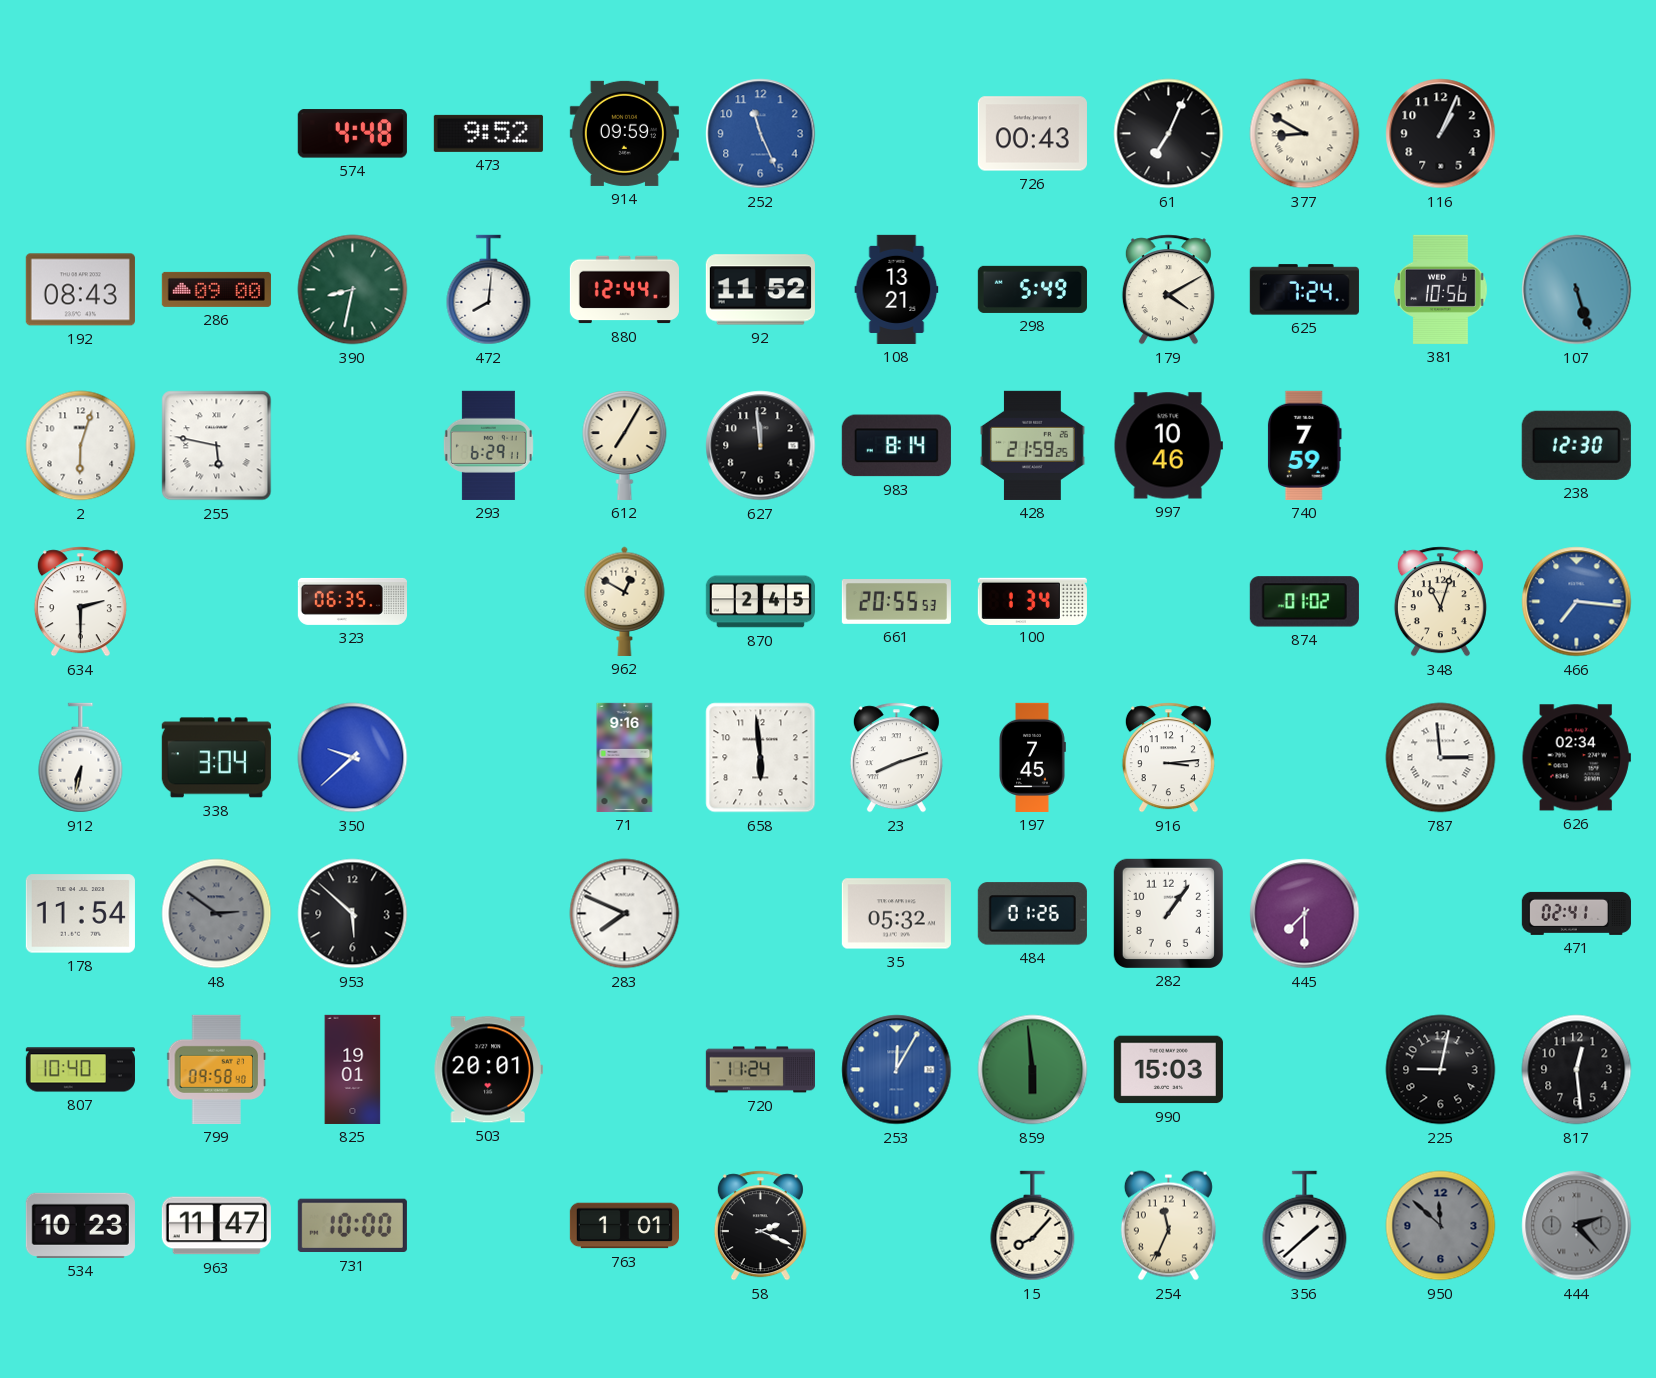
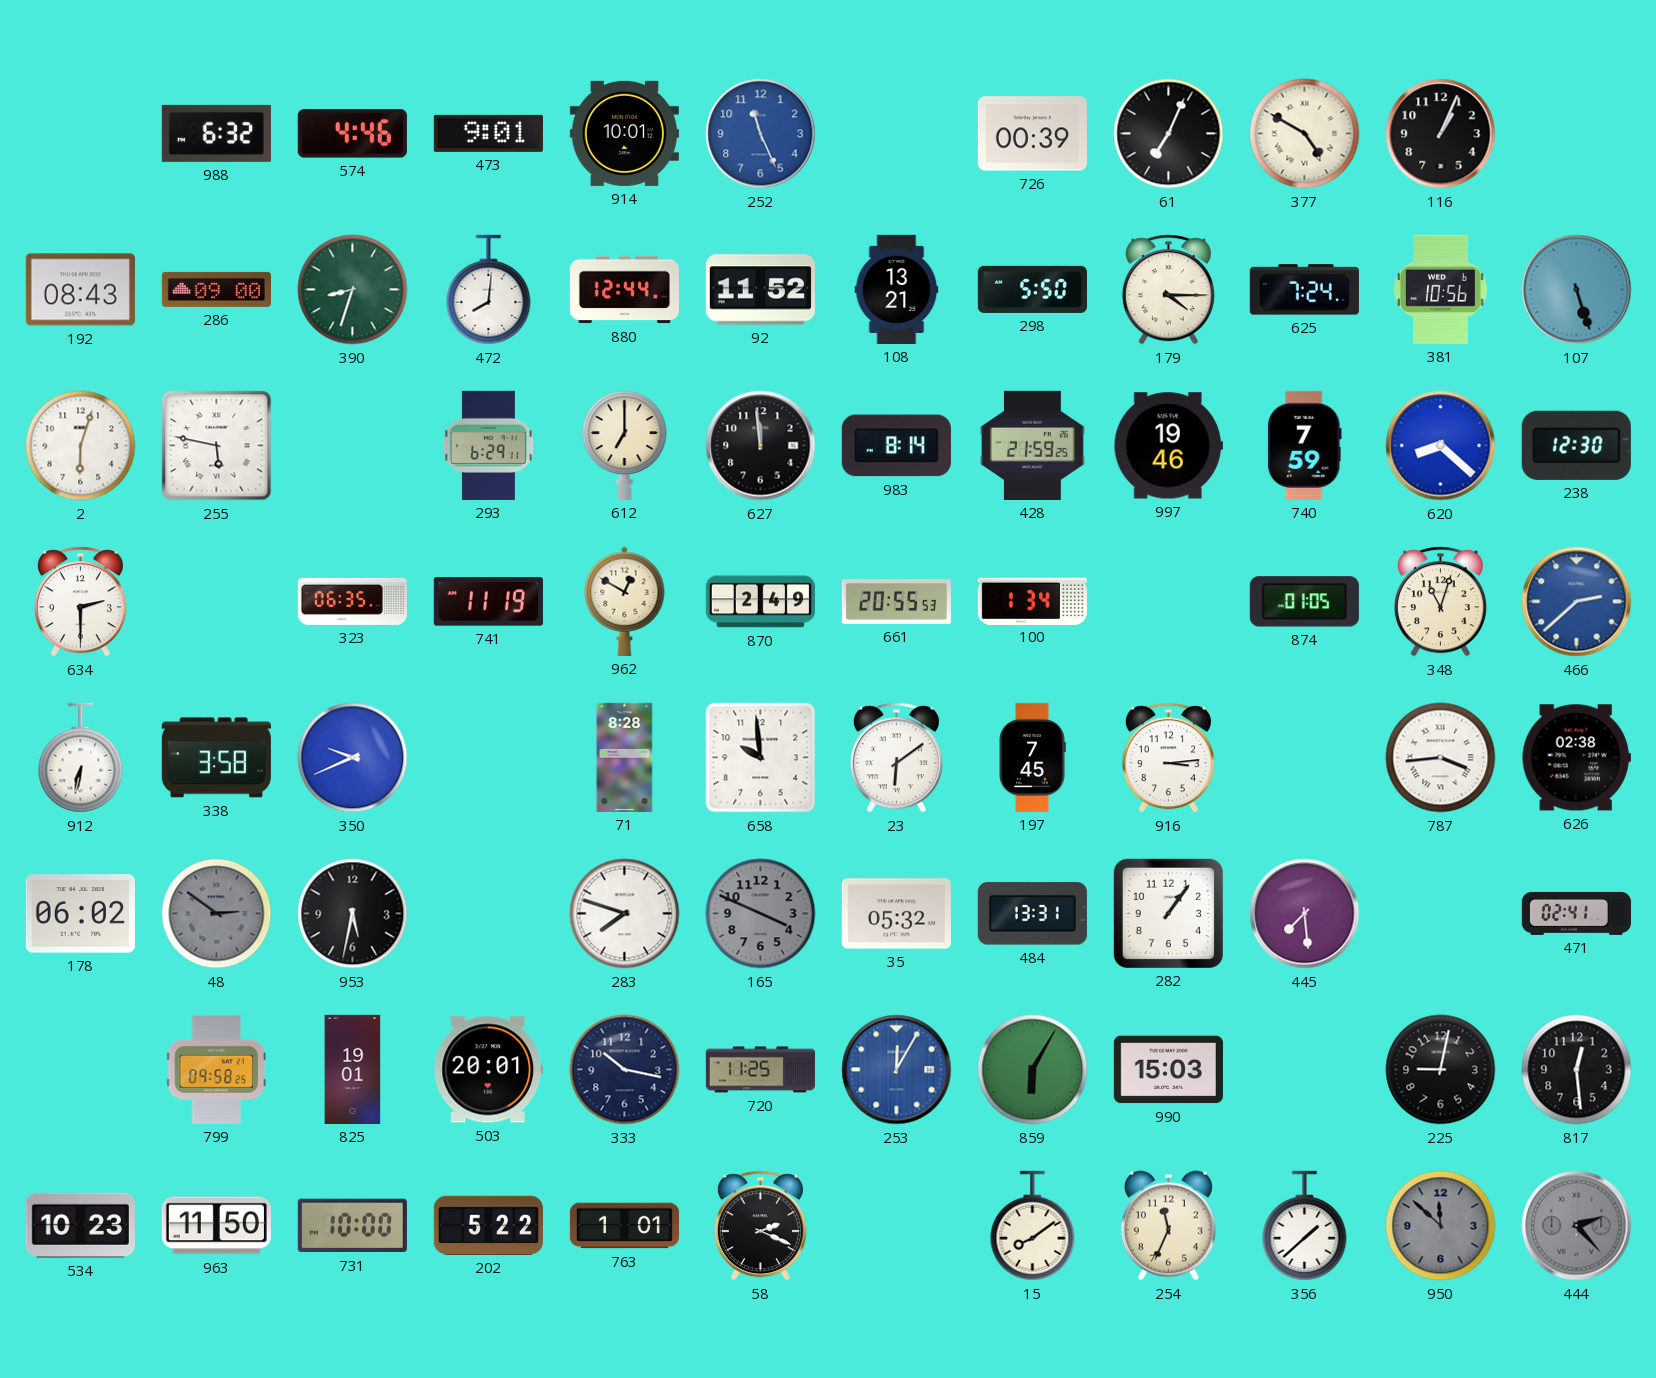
988: none -> 6:32 (216, 133)
574: 4:48 -> 4:46 (352, 134)
473: 9:52 -> 9:01 (488, 133)
914: 09:59 -> 10:01 (624, 133)
726: 00:43 -> 00:39 (1032, 134)
377: 8:50 -> 4:50 (1305, 134)
390: 8:32 -> 8:33 (353, 290)
298: 5:49 -> 5:50 (1032, 289)
179: 4:10 -> 4:15 (1168, 290)
612: 7:05 -> 7:00 (625, 445)
997: 10:46 -> 19:46 (1168, 446)
620: none -> 8:22 (1441, 446)
741: none -> 11:19 (488, 602)
870: 2:45 -> 2:49 (760, 602)
874: 01:02 -> 01:05 (1304, 602)
466: 7:16 -> 2:38 (1577, 602)
338: 3:04 -> 3:58 (216, 758)
350: 9:38 -> 9:41 (353, 758)
71: 9:16 -> 8:28 (625, 757)
658: 5:59 -> 9:59 (761, 758)
23: 8:12 -> 6:09 (896, 758)
787: 2:59 -> 3:44 (1441, 758)
626: 02:34 -> 02:38 (1576, 758)
178: 11:54 -> 06:02 (80, 914)
953: 5:52 -> 5:32 (353, 914)
283: 7:49 -> 7:48 (625, 914)
165: none -> 3:49 (761, 914)
484: 01:26 -> 13:31 (1032, 914)
445: 7:30 -> 7:29 (1305, 914)
807: 10:40 -> none (80, 1070)
799: 09:58:40 -> 09:58:25 (217, 1069)
333: none -> 10:17 (625, 1070)
720: 11:24 -> 11:25 (760, 1070)
859: 5:59 -> 6:05 (1033, 1070)
963: 11:47 -> 11:50 (216, 1226)
202: none -> 5:22 (488, 1225)
15: 8:07 -> 8:09 (1033, 1226)
